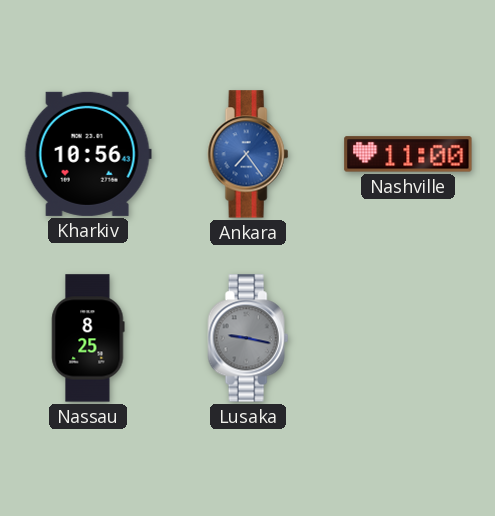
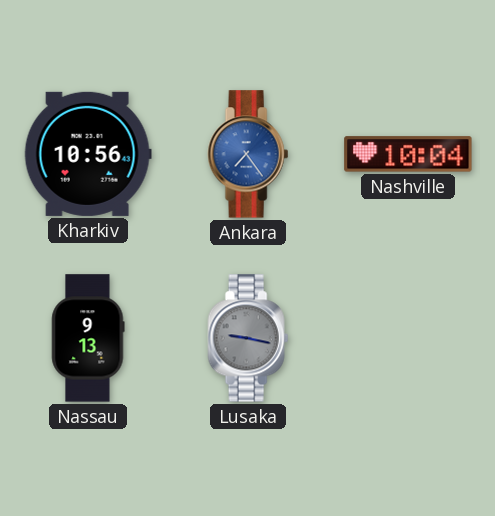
Nashville: 11:00 -> 10:04 (408, 154)
Nassau: 8:25 -> 9:13 (88, 338)
